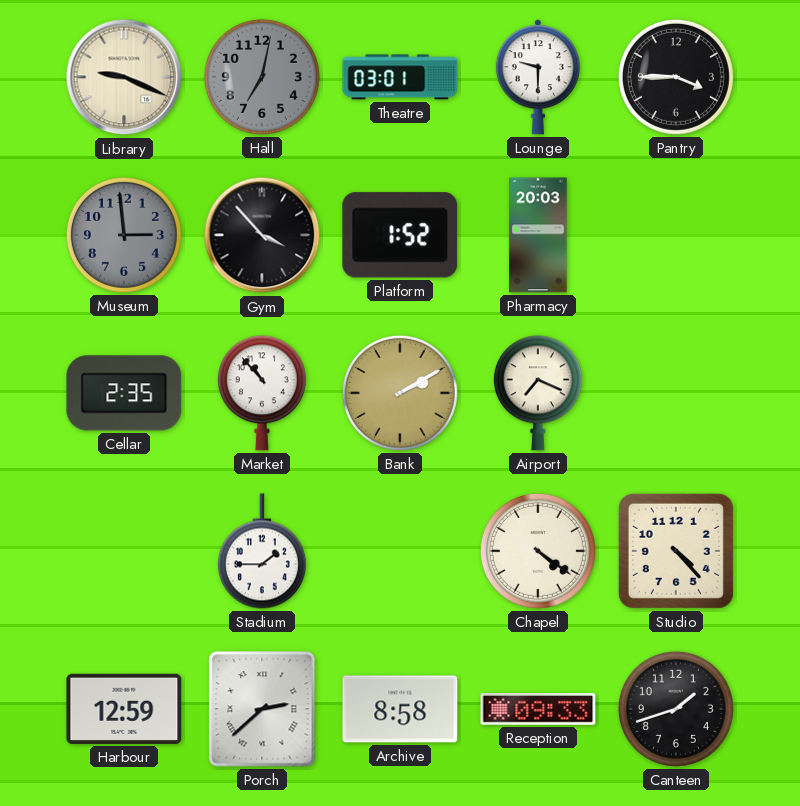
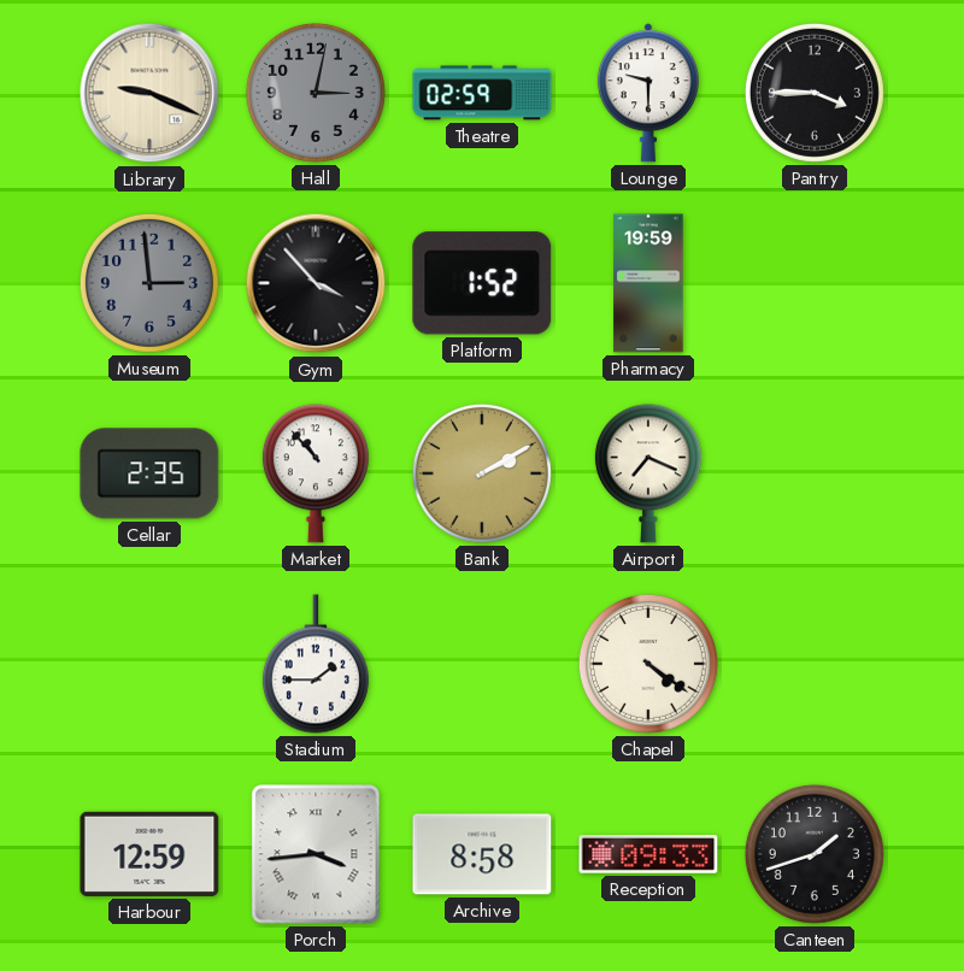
Hall: 7:02 -> 3:02 (316, 93)
Theatre: 03:01 -> 02:59 (482, 93)
Pharmacy: 20:03 -> 19:59 (648, 283)
Studio: 4:23 -> none (676, 551)
Porch: 2:38 -> 3:44 (316, 854)
